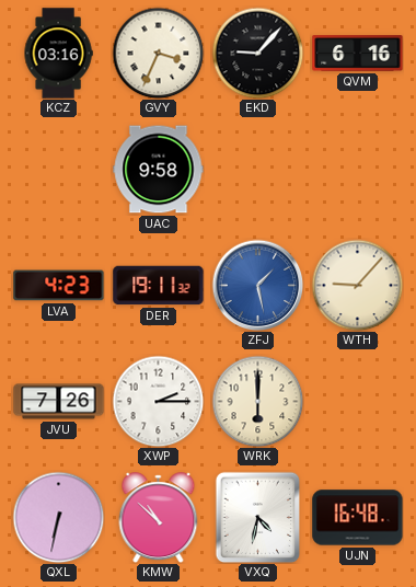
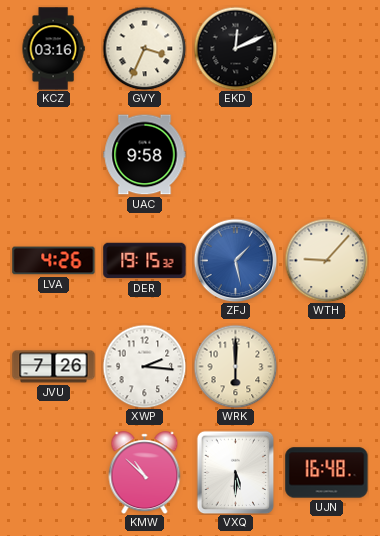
EKD: 9:07 -> 12:11 (235, 48)
QVM: 6:16 -> none (358, 54)
LVA: 4:23 -> 4:26 (54, 261)
DER: 19:11 -> 19:15 (145, 261)
XWP: 2:15 -> 2:16 (144, 366)
QXL: 6:32 -> none (58, 517)
VXQ: 4:32 -> 5:30 (236, 472)
